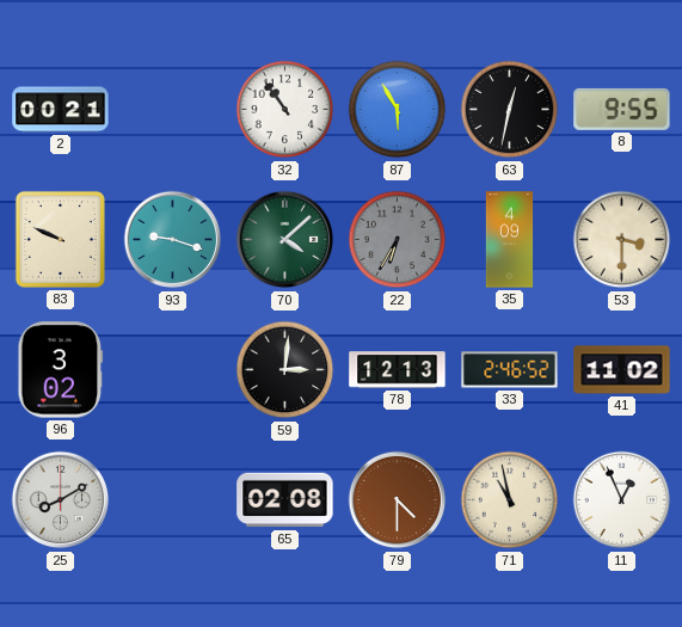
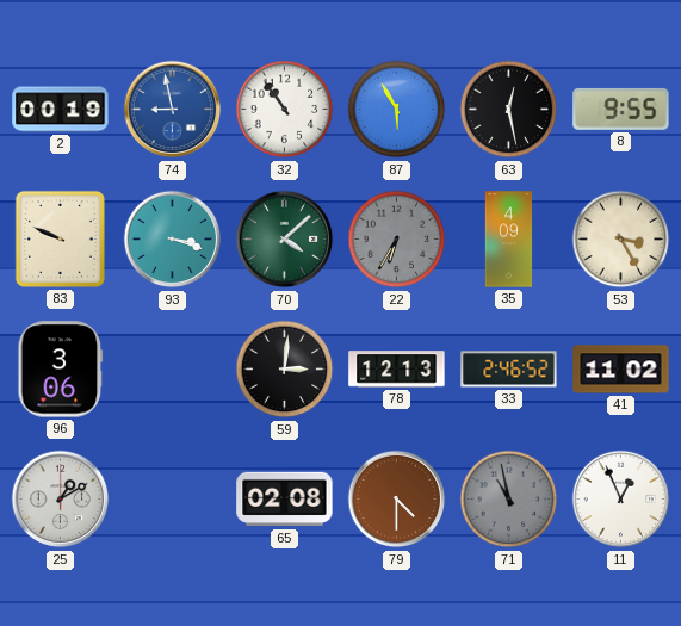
2: 00:21 -> 00:19 (61, 110)
74: none -> 8:58 (173, 110)
63: 12:32 -> 12:28 (509, 110)
93: 9:18 -> 3:18 (173, 240)
53: 3:30 -> 3:25 (621, 240)
96: 3:02 -> 3:06 (61, 370)
25: 8:10 -> 1:10 (61, 500)
71 dial: cream -> grey (509, 500)
